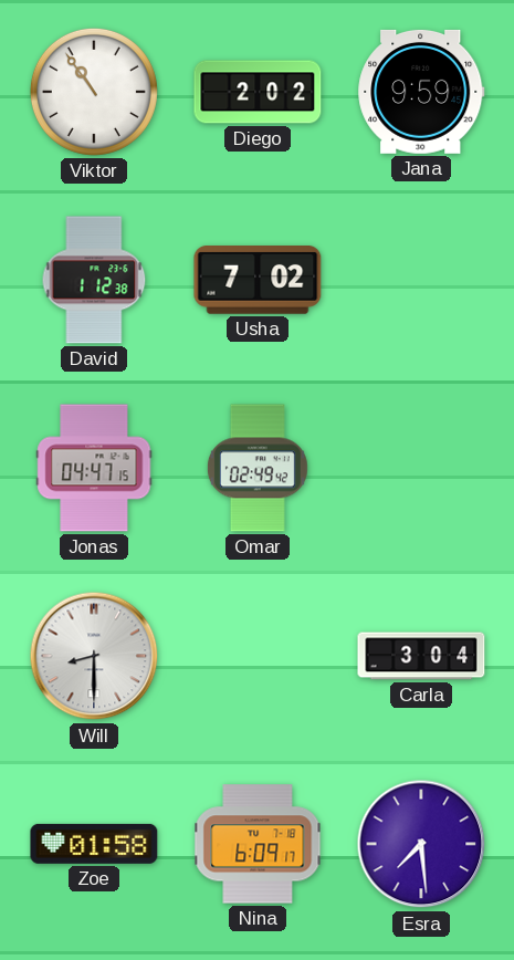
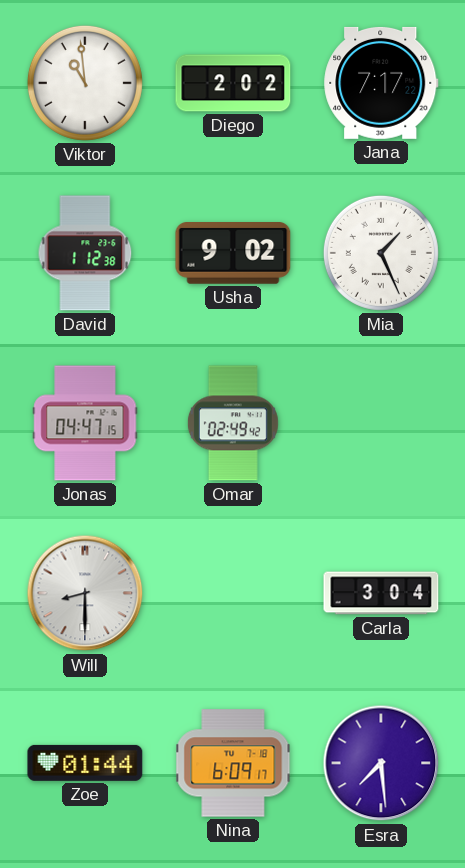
Viktor: 10:54 -> 10:59 (85, 83)
Jana: 9:59 -> 7:17 (381, 83)
Usha: 7:02 -> 9:02 (233, 254)
Mia: none -> 1:26 (381, 253)
Zoe: 01:58 -> 01:44 (85, 763)
